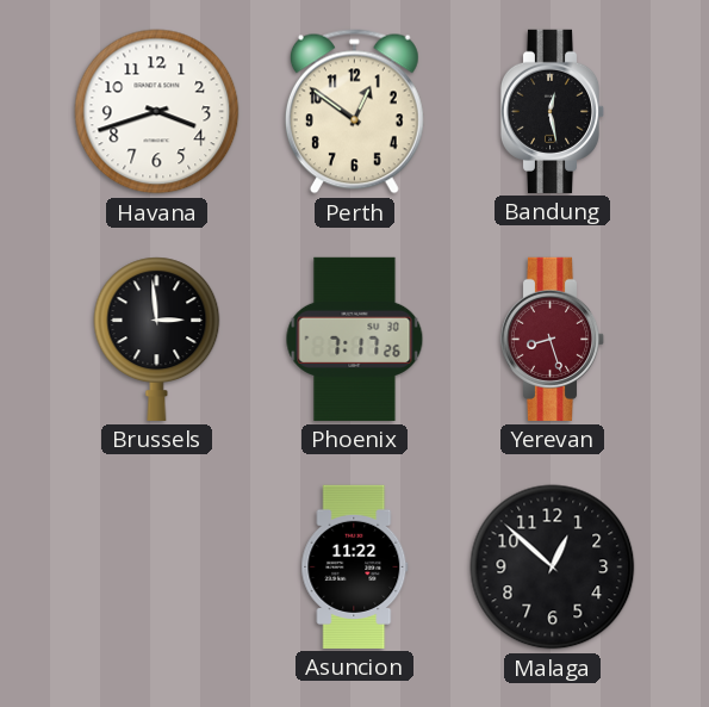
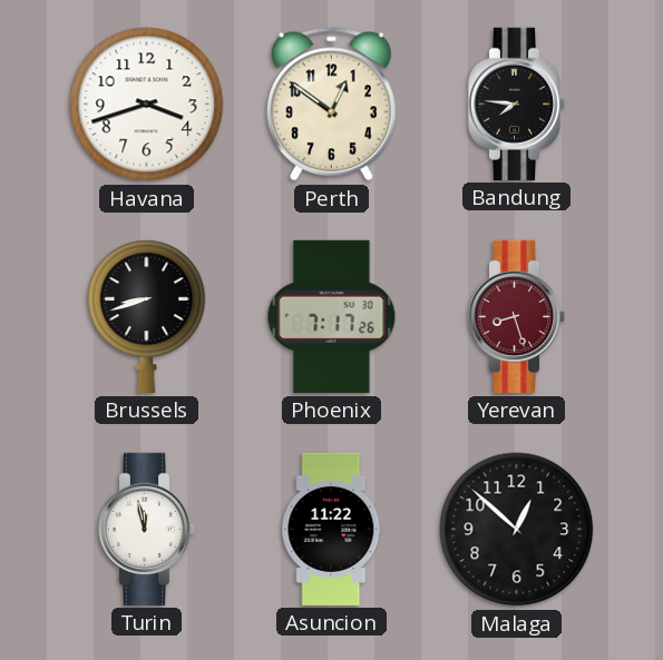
Bandung: 12:28 -> 7:46 (517, 104)
Brussels: 2:59 -> 8:42 (147, 316)
Turin: none -> 11:58 (147, 529)
